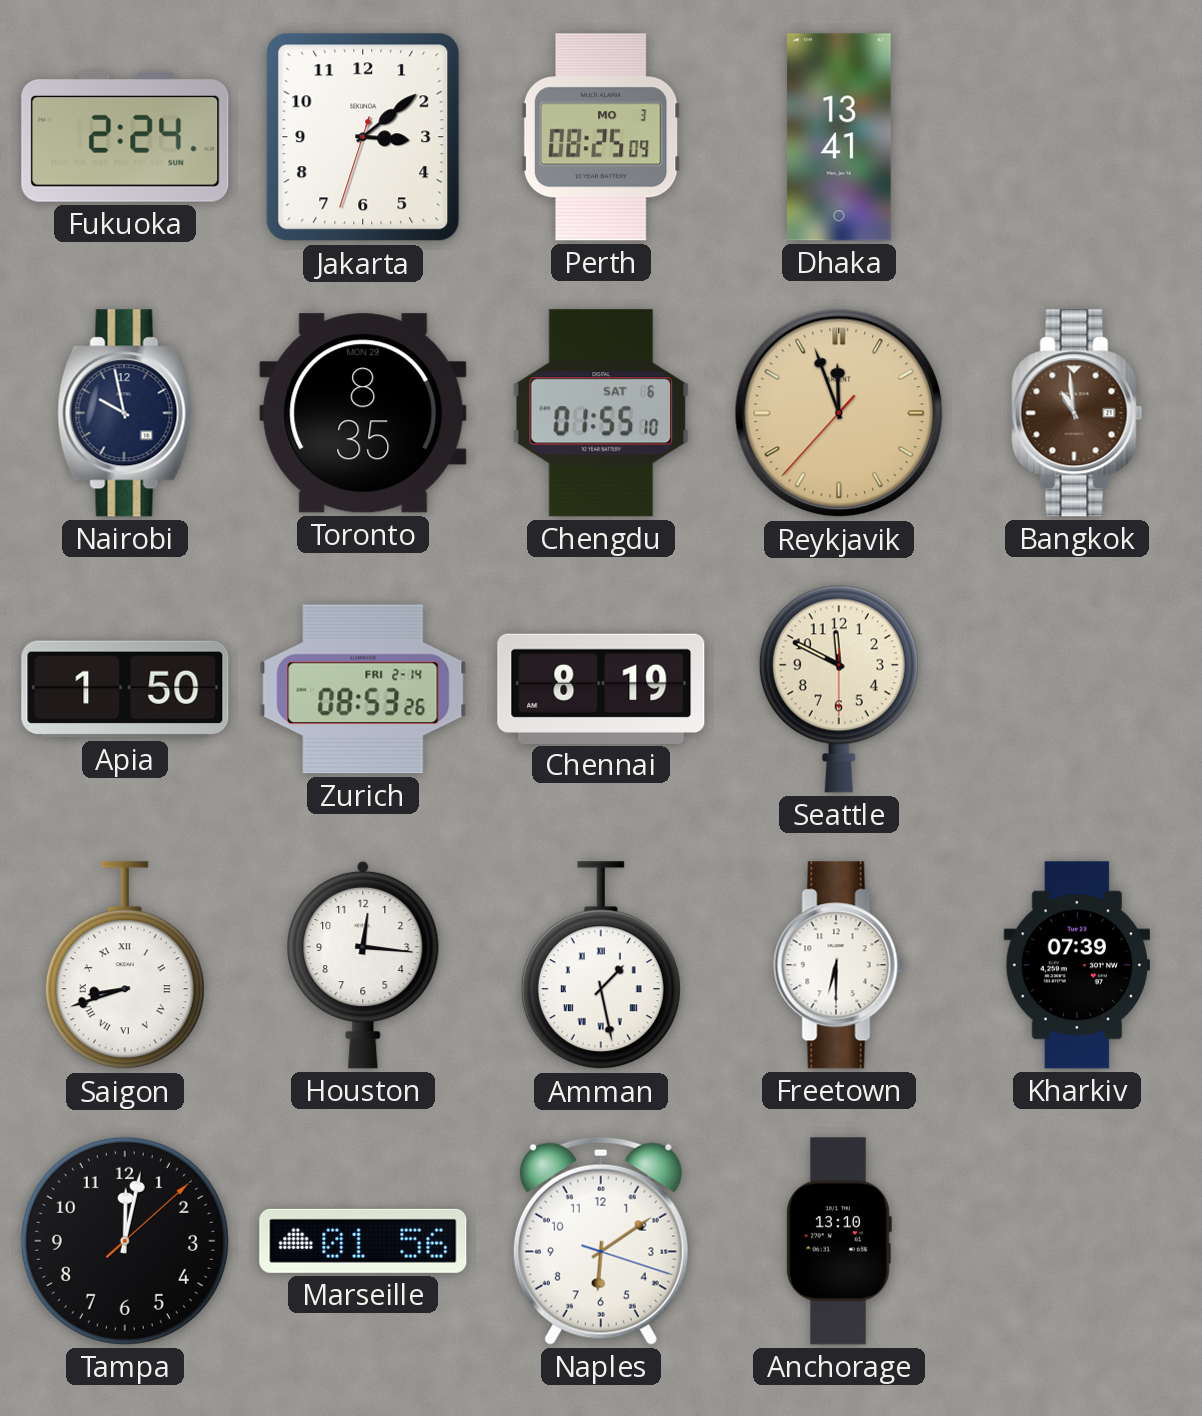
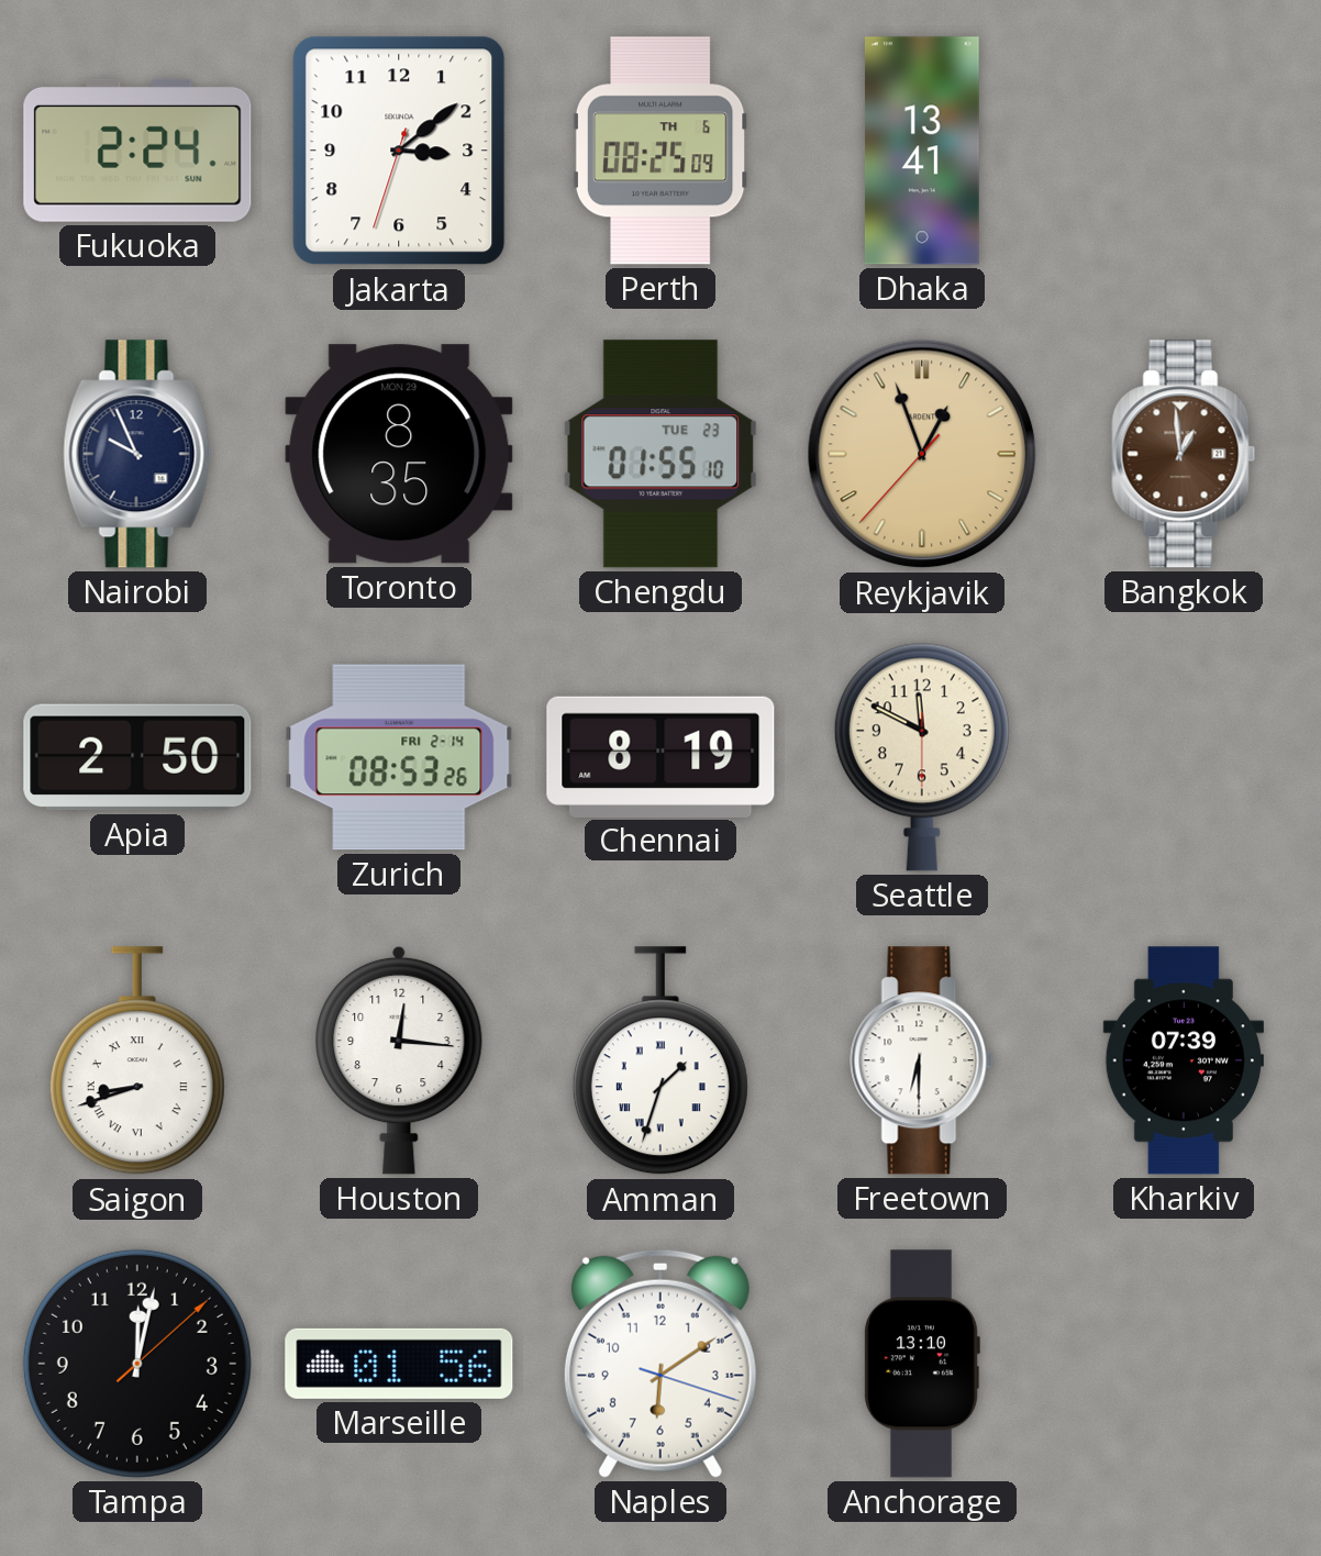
Perth date: MO 3 -> TH 6 (660, 151)
Nairobi: 9:58 -> 9:56 (137, 454)
Chengdu date: SAT 6 -> TUE 23 (660, 454)
Reykjavik: 11:56 -> 12:56 (922, 454)
Bangkok: 10:59 -> 12:59 (1184, 454)
Apia: 1:50 -> 2:50 (137, 757)
Amman: 1:28 -> 1:33 (660, 1062)
